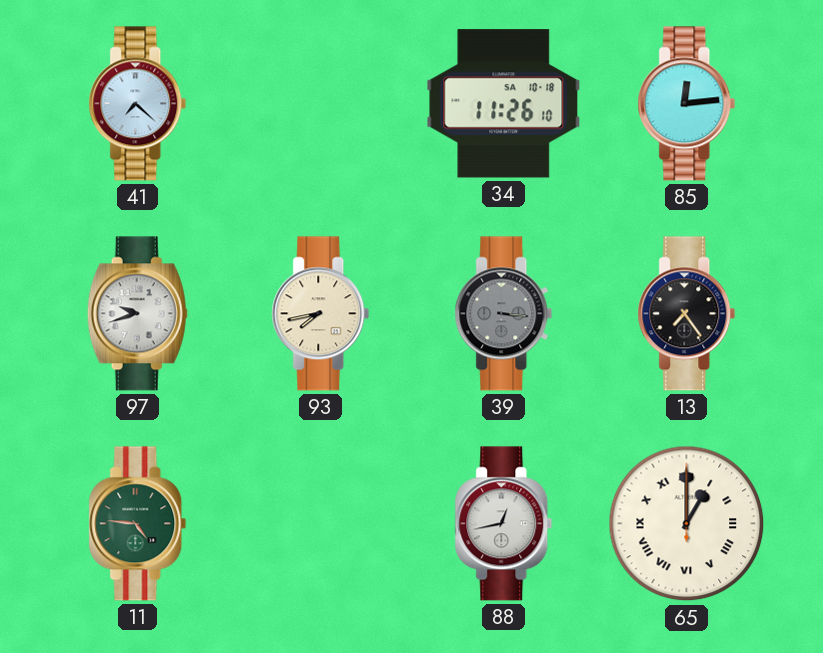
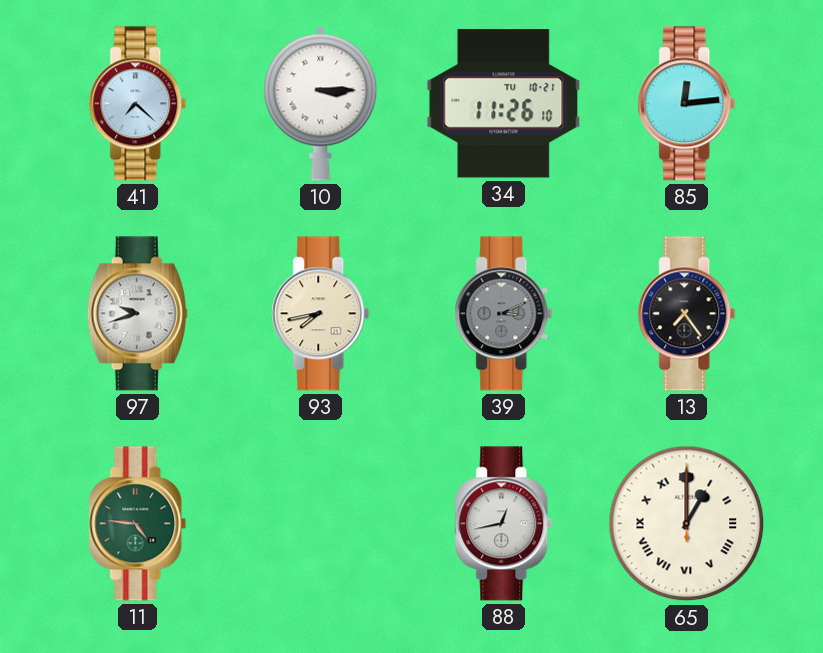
10: none -> 3:15 (321, 103)
34 date: SA 10-18 -> TU 10-21 (504, 104)
39: 3:16 -> 3:11 (504, 314)
